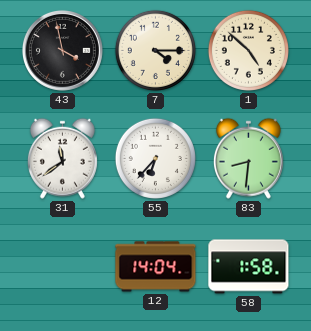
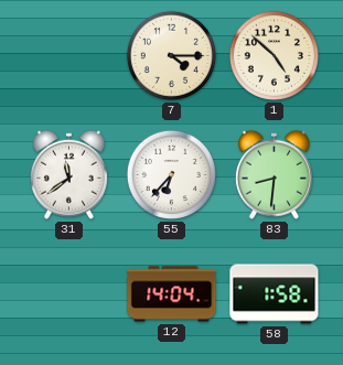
43: 3:58 -> none (62, 50)
